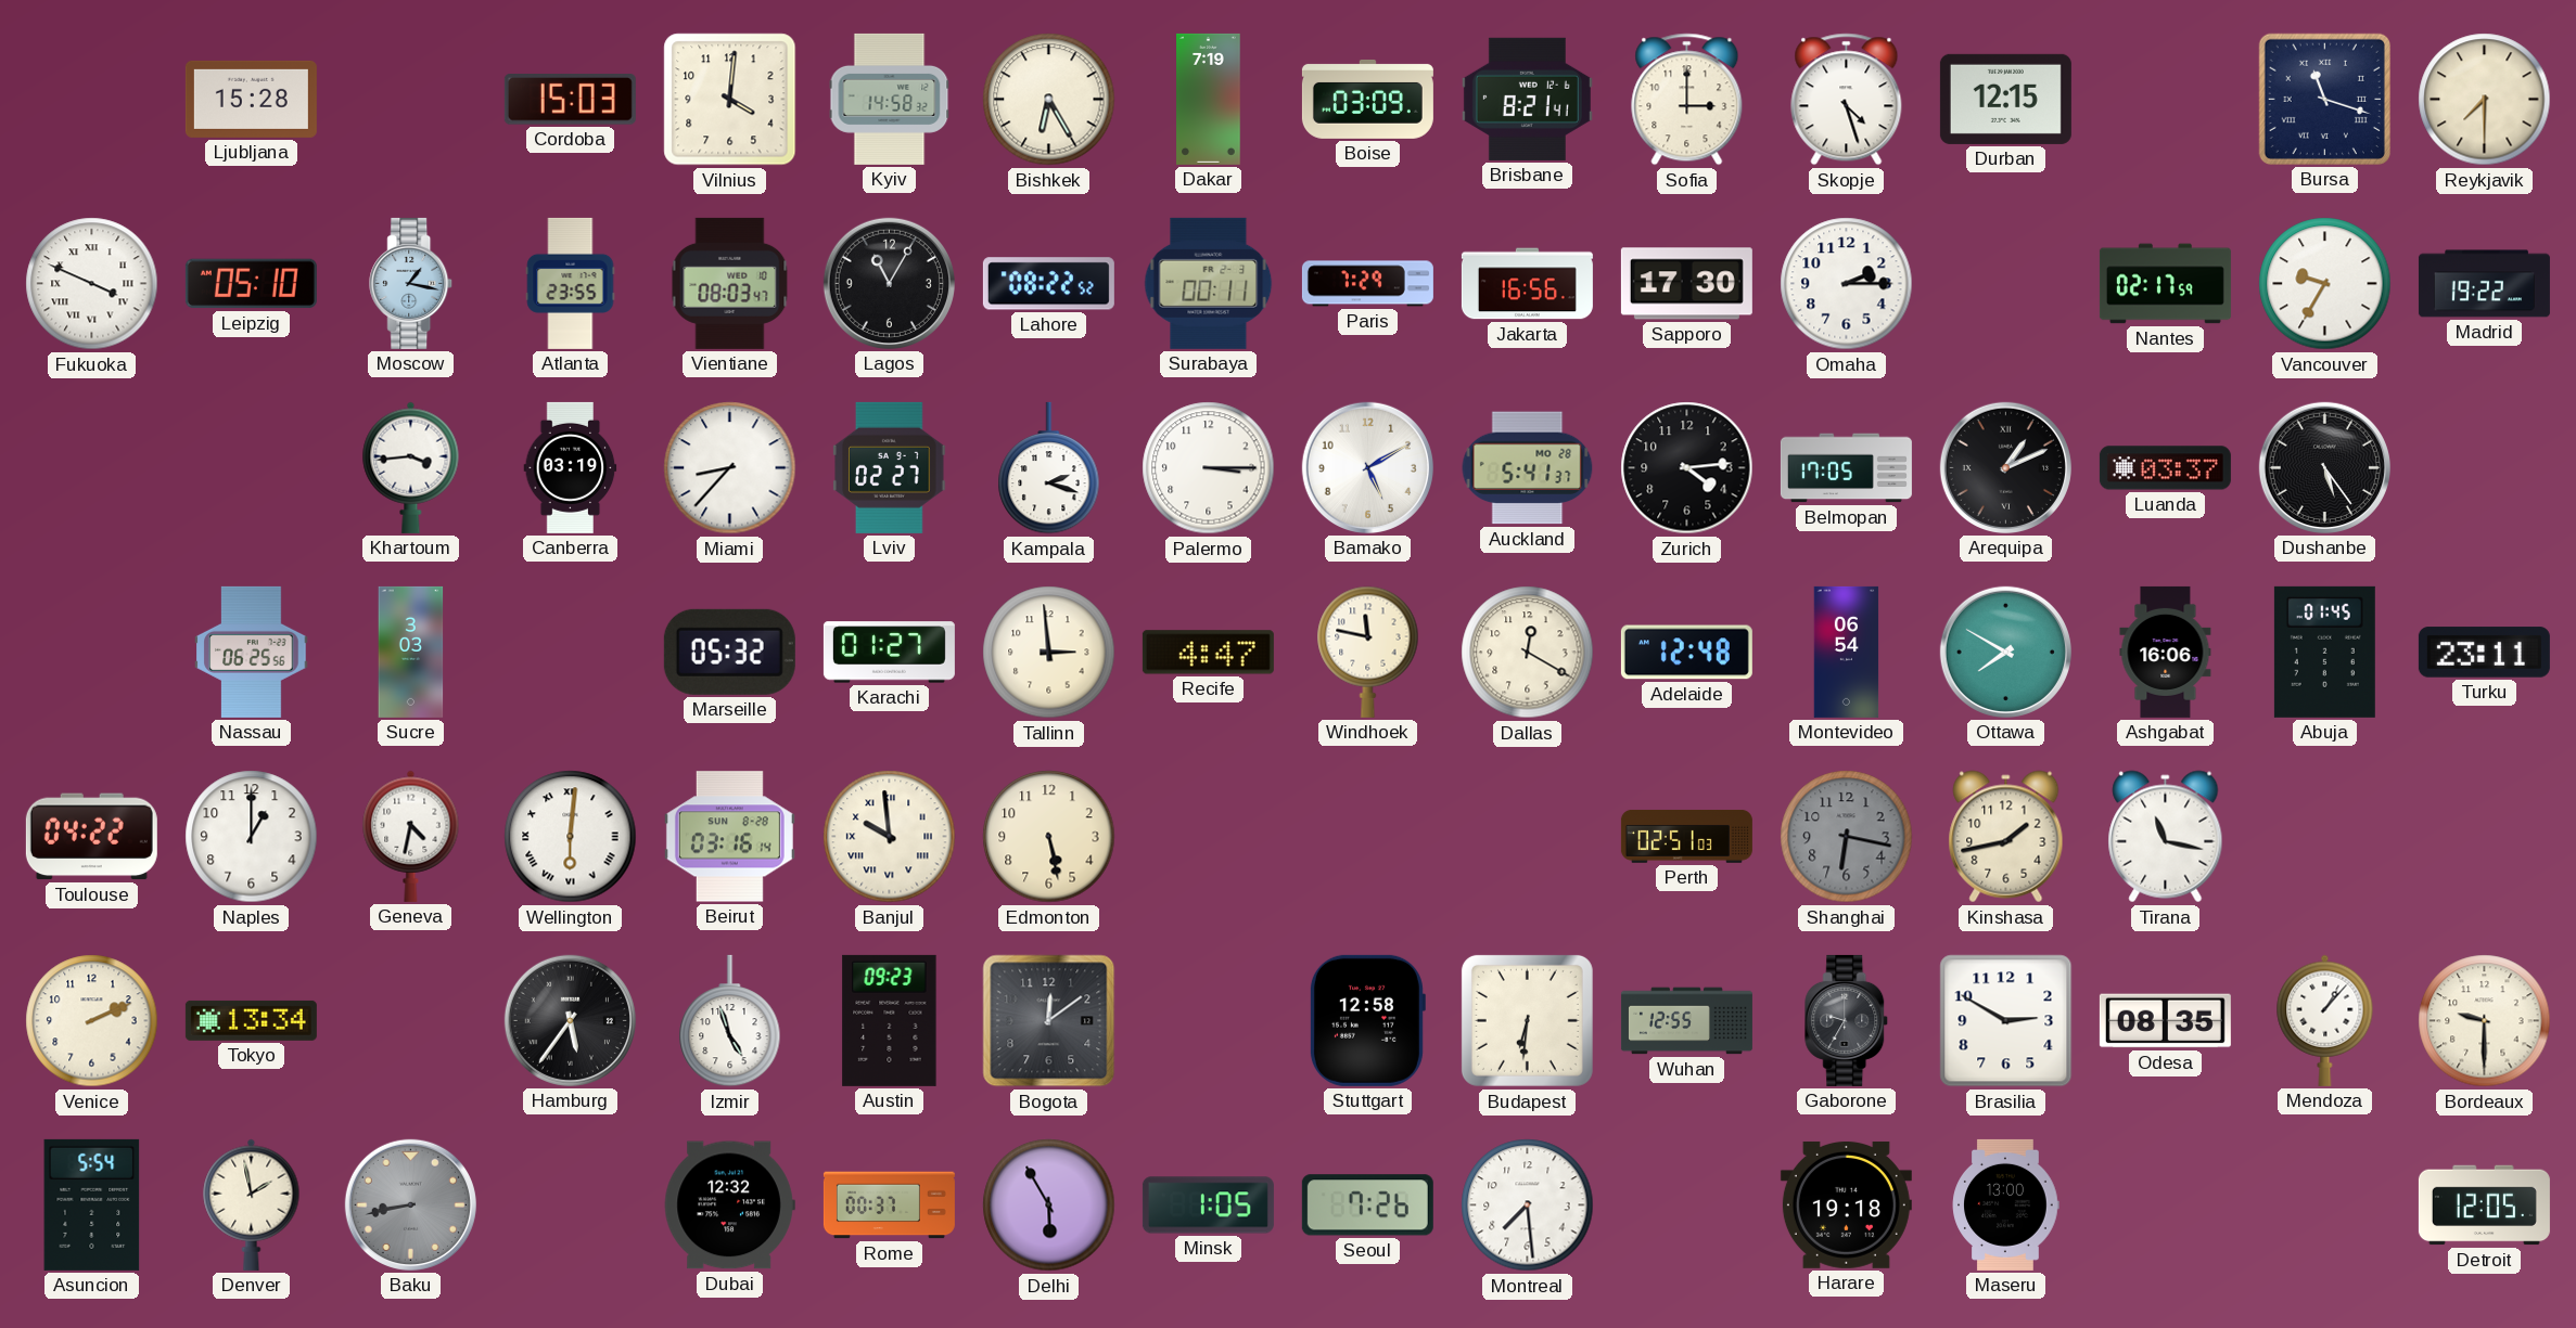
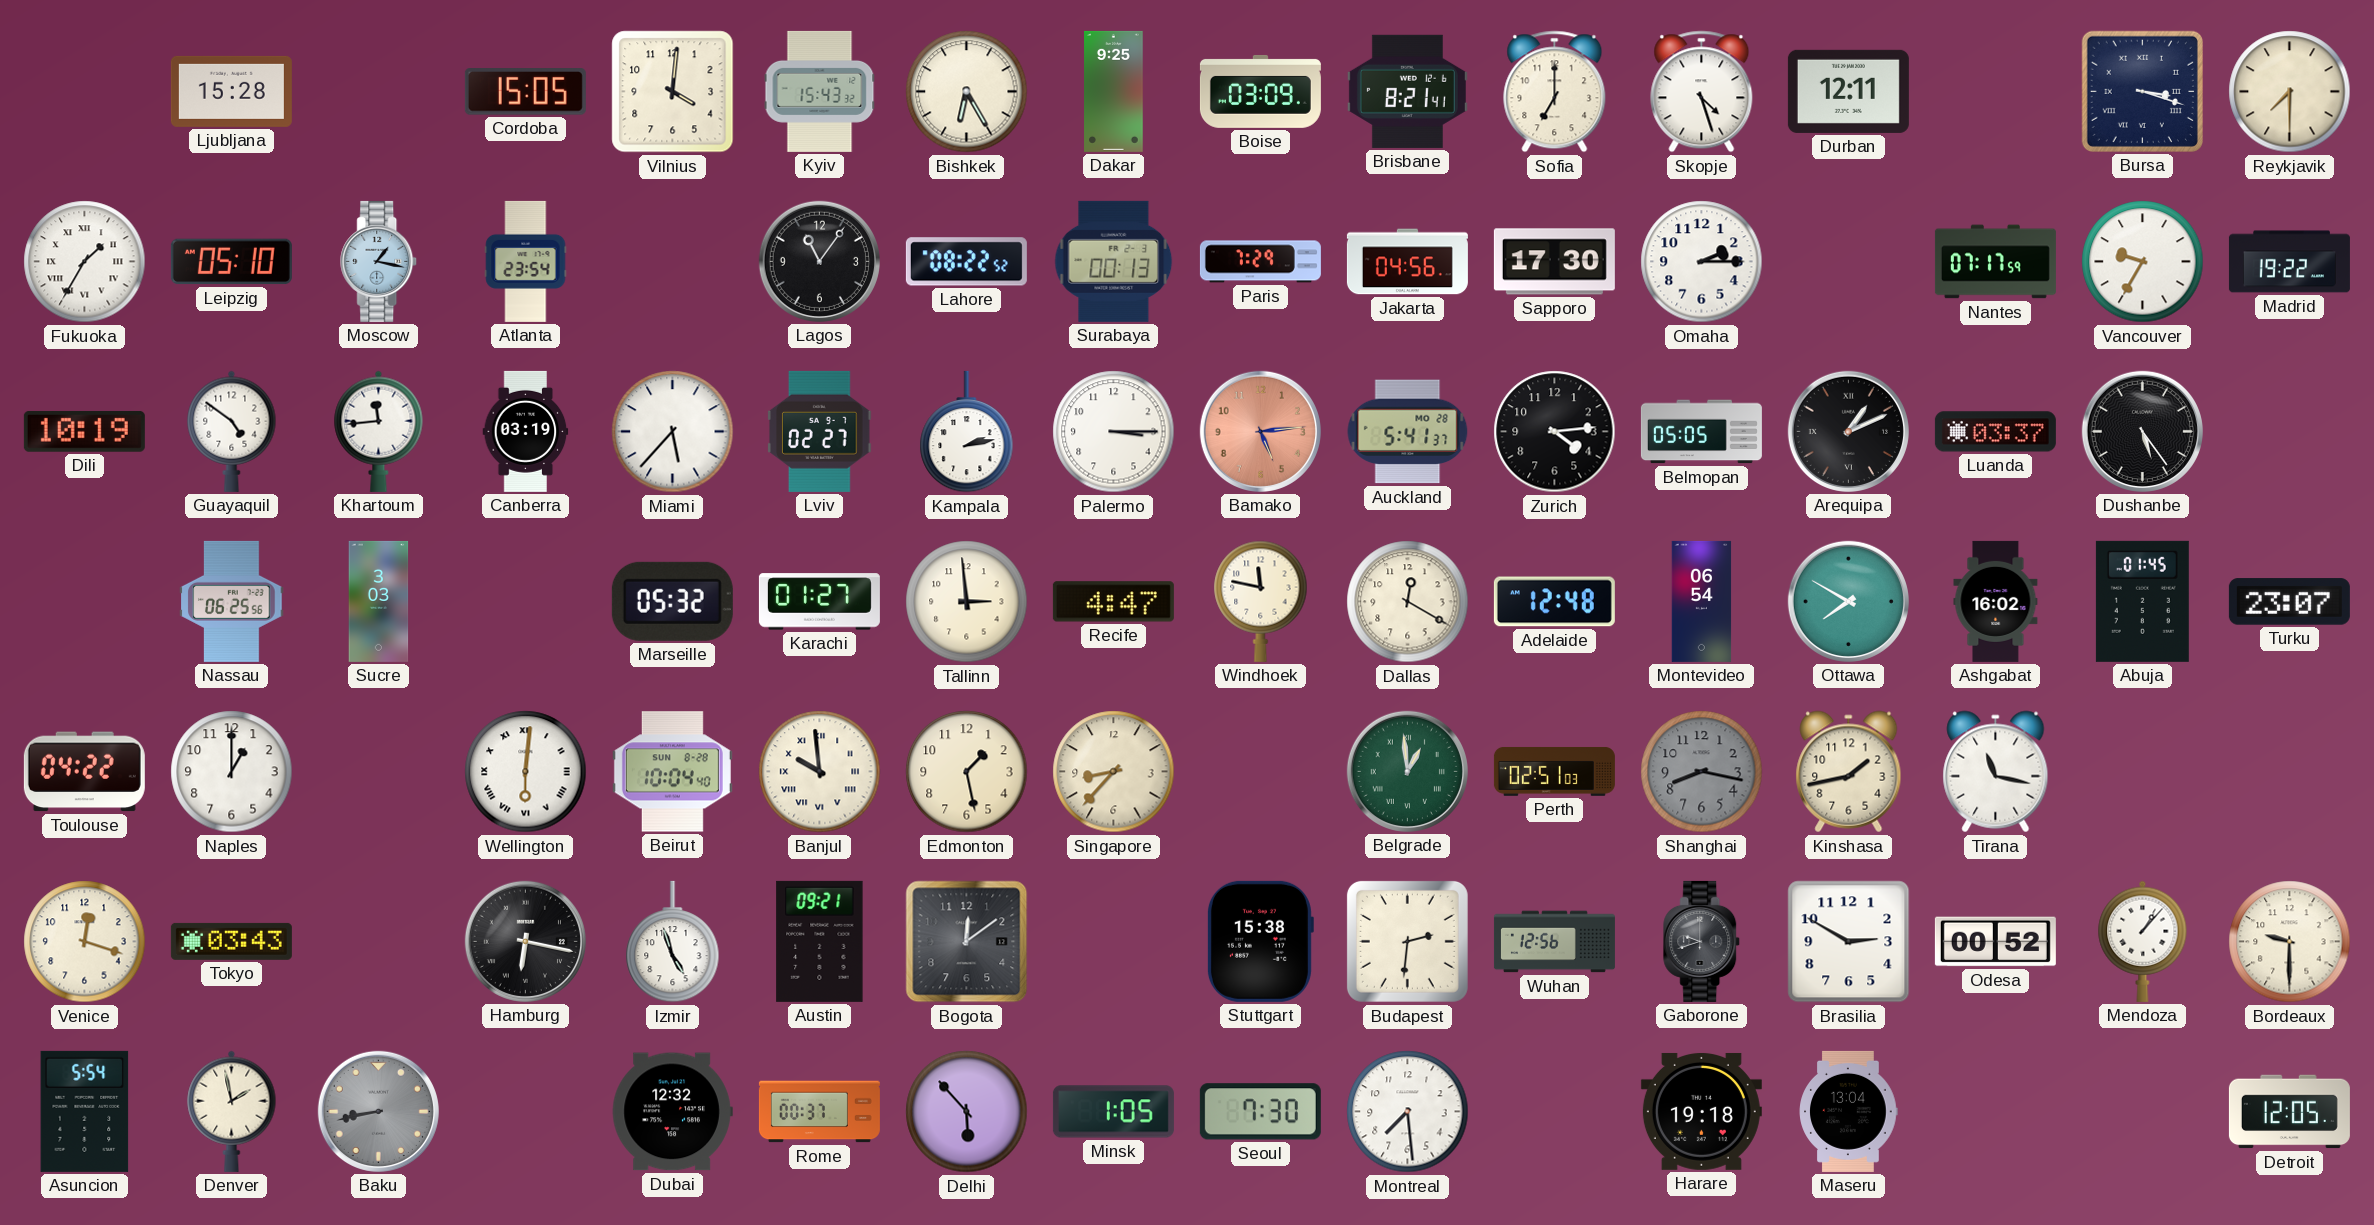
Cordoba: 15:03 -> 15:05 (525, 92)
Kyiv: 14:58 -> 15:43 (820, 91)
Dakar: 7:19 -> 9:25 (1114, 91)
Sofia: 3:00 -> 7:00 (1555, 92)
Durban: 12:15 -> 12:11 (1848, 91)
Bursa: 11:18 -> 3:18 (2142, 91)
Fukuoka: 3:49 -> 1:35 (85, 262)
Atlanta: 23:55 -> 23:54 (526, 261)
Vientiane: 08:03 -> none (730, 283)
Lagos: 11:05 -> 11:06 (819, 261)
Surabaya: 00:11 -> 00:13 (1114, 261)
Jakarta: 16:56 -> 04:56 (1407, 262)
Nantes: 02:17 -> 07:17 (1995, 262)
Dili: none -> 10:19 (84, 431)
Guayaquil: none -> 4:51 (232, 431)
Khartoum: 3:44 -> 11:44 (379, 431)
Miami: 8:37 -> 5:37 (673, 432)
Kampala: 2:18 -> 2:13 (967, 432)
Bamako: 5:10 -> 5:14 (1260, 431)
Bamako dial: white -> salmon (1260, 431)
Belmopan: 17:05 -> 05:05 (1701, 432)
Ashgabat: 16:06 -> 16:02 (1996, 601)
Turku: 23:11 -> 23:07 (2289, 602)
Geneva: 4:32 -> none (411, 836)
Beirut: 03:16 -> 10:04 (672, 772)
Edmonton: 5:28 -> 1:28 (967, 772)
Singapore: none -> 8:37 (1114, 772)
Belgrade: none -> 12:59 (1407, 771)
Shanghai: 6:17 -> 8:17 (1702, 772)
Venice: 2:11 -> 12:18 (85, 942)
Tokyo: 13:34 -> 03:43 (231, 941)
Hamburg: 5:36 -> 6:17 (525, 941)
Austin: 09:23 -> 09:21 (820, 941)
Stuttgart: 12:58 -> 15:38 (1260, 941)
Budapest: 6:31 -> 2:31 (1407, 941)
Wuhan: 12:55 -> 12:56 (1554, 942)
Gaborone: 9:35 -> 9:42 (1702, 941)
Odesa: 08:35 -> 00:52 (1995, 942)
Delhi: 5:55 -> 5:53 (967, 1112)
Seoul: 7:26 -> 7:30 (1260, 1112)
Maseru: 13:00 -> 13:04 (1848, 1111)
